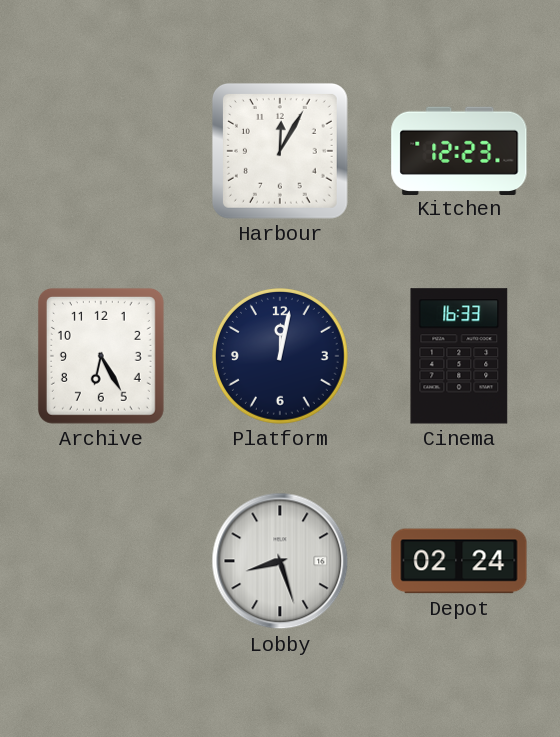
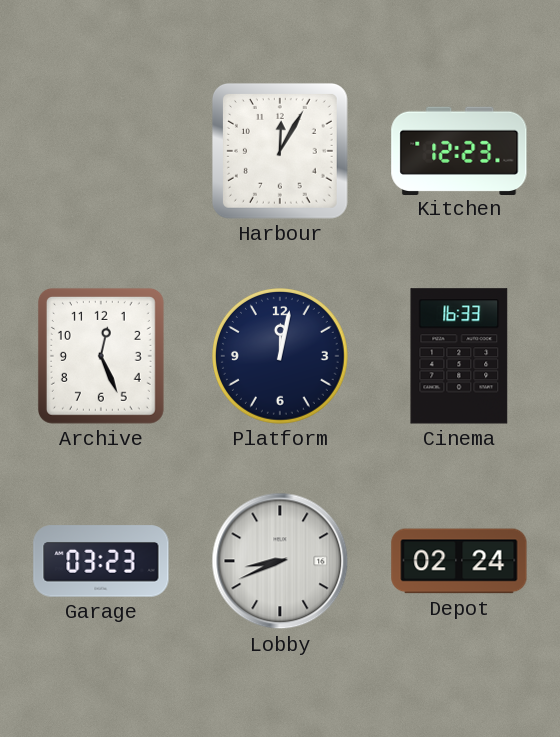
Archive: 6:25 -> 12:26 (101, 356)
Garage: none -> 03:23 (101, 561)
Lobby: 8:27 -> 8:41 (280, 561)
